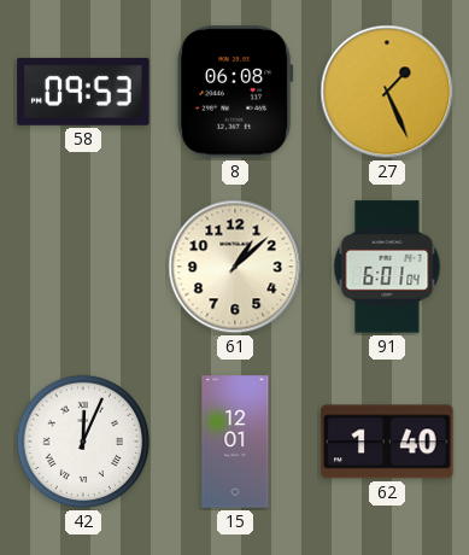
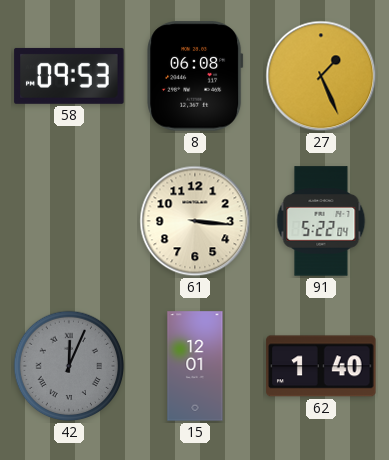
61: 1:08 -> 3:16 (195, 221)
91: 6:01 -> 5:22 (321, 221)
42 dial: white -> grey (69, 366)
